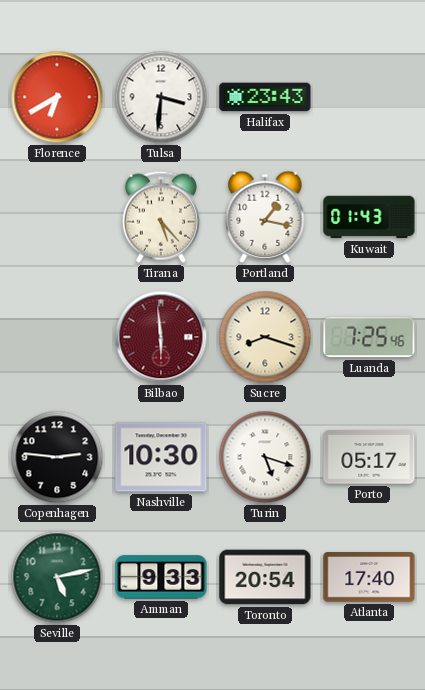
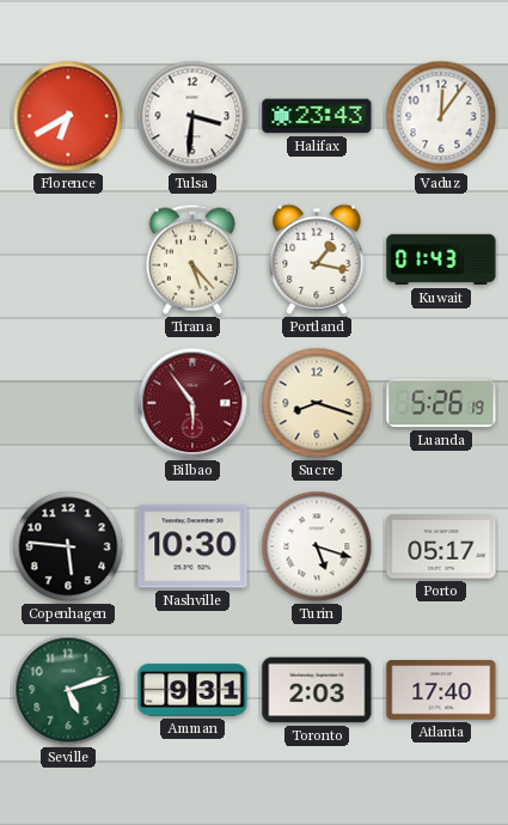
Vaduz: none -> 12:06 (441, 116)
Bilbao: 5:59 -> 5:54 (192, 403)
Luanda: 7:25 -> 5:26 (441, 403)
Copenhagen: 2:46 -> 5:46 (68, 546)
Seville: 5:13 -> 5:12 (68, 690)
Amman: 9:33 -> 9:31 (192, 690)
Toronto: 20:54 -> 2:03 (317, 690)
